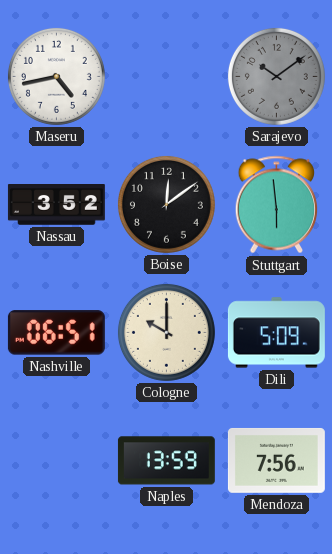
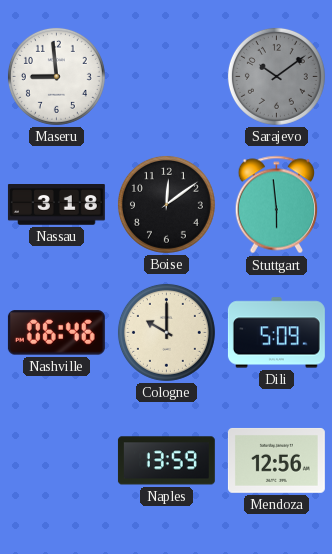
Maseru: 4:43 -> 8:59 (56, 76)
Nassau: 3:52 -> 3:18 (56, 205)
Nashville: 06:51 -> 06:46 (56, 333)
Mendoza: 7:56 -> 12:56 (276, 461)
